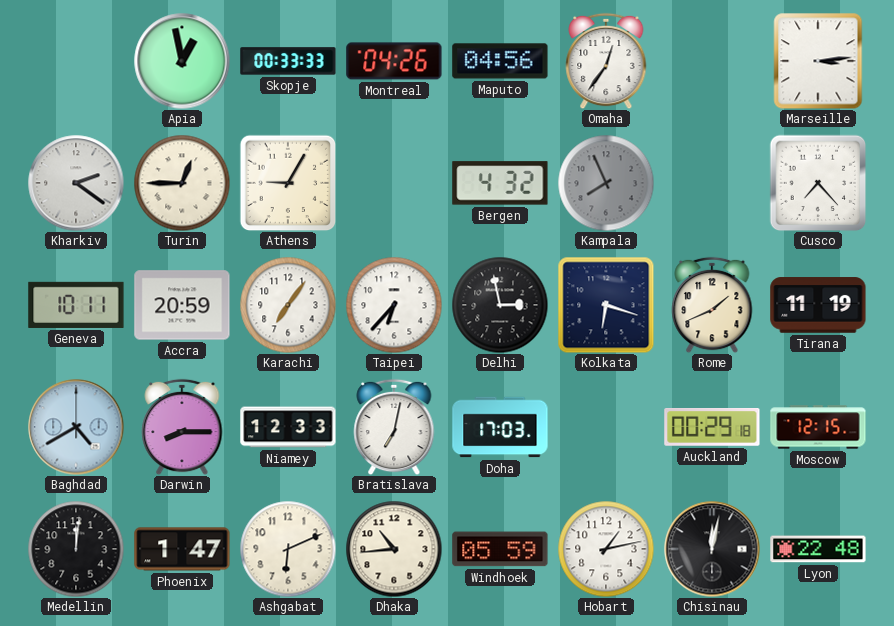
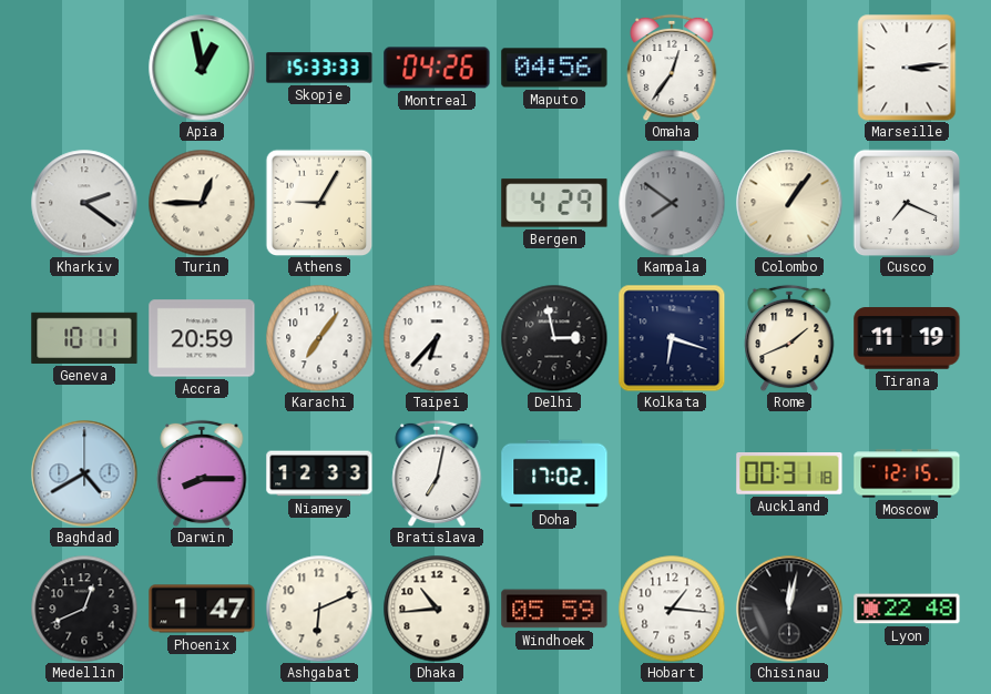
Skopje: 00:33 -> 15:33 (319, 68)
Bergen: 4:32 -> 4:29 (554, 203)
Kampala: 7:56 -> 7:51 (672, 203)
Colombo: none -> 1:06 (789, 203)
Cusco: 7:23 -> 7:19 (907, 203)
Doha: 17:03 -> 17:02 (554, 473)
Auckland: 00:29 -> 00:31 (789, 474)
Medellin: 12:01 -> 12:41 (84, 609)
Hobart: 1:13 -> 1:16 (672, 609)
